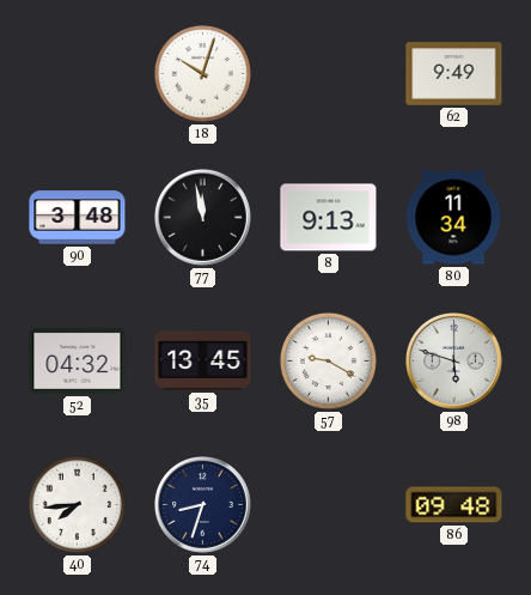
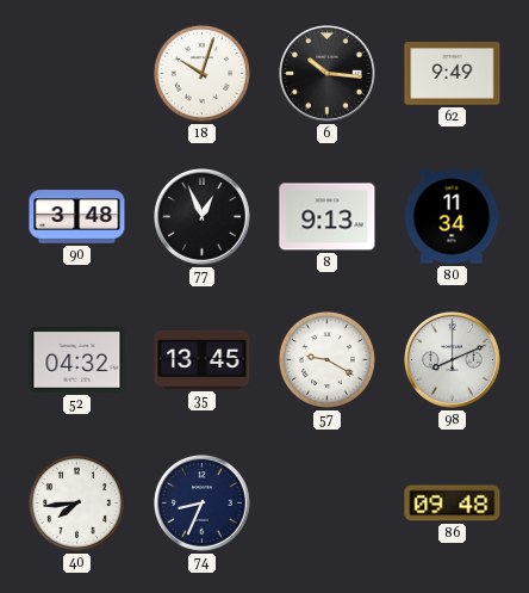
6: none -> 10:16 (328, 74)
77: 11:58 -> 12:56 (203, 217)
98: 5:48 -> 8:11 (453, 360)
74: 8:33 -> 8:34 (203, 504)
